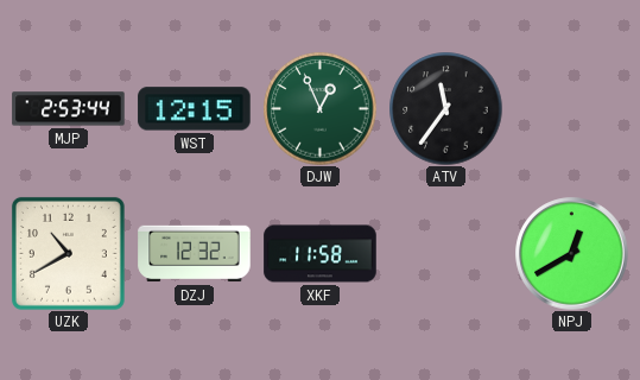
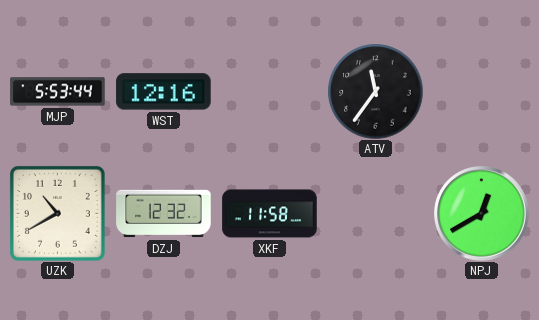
MJP: 2:53 -> 5:53 (58, 92)
WST: 12:15 -> 12:16 (164, 92)
DJW: 12:56 -> none (319, 108)
